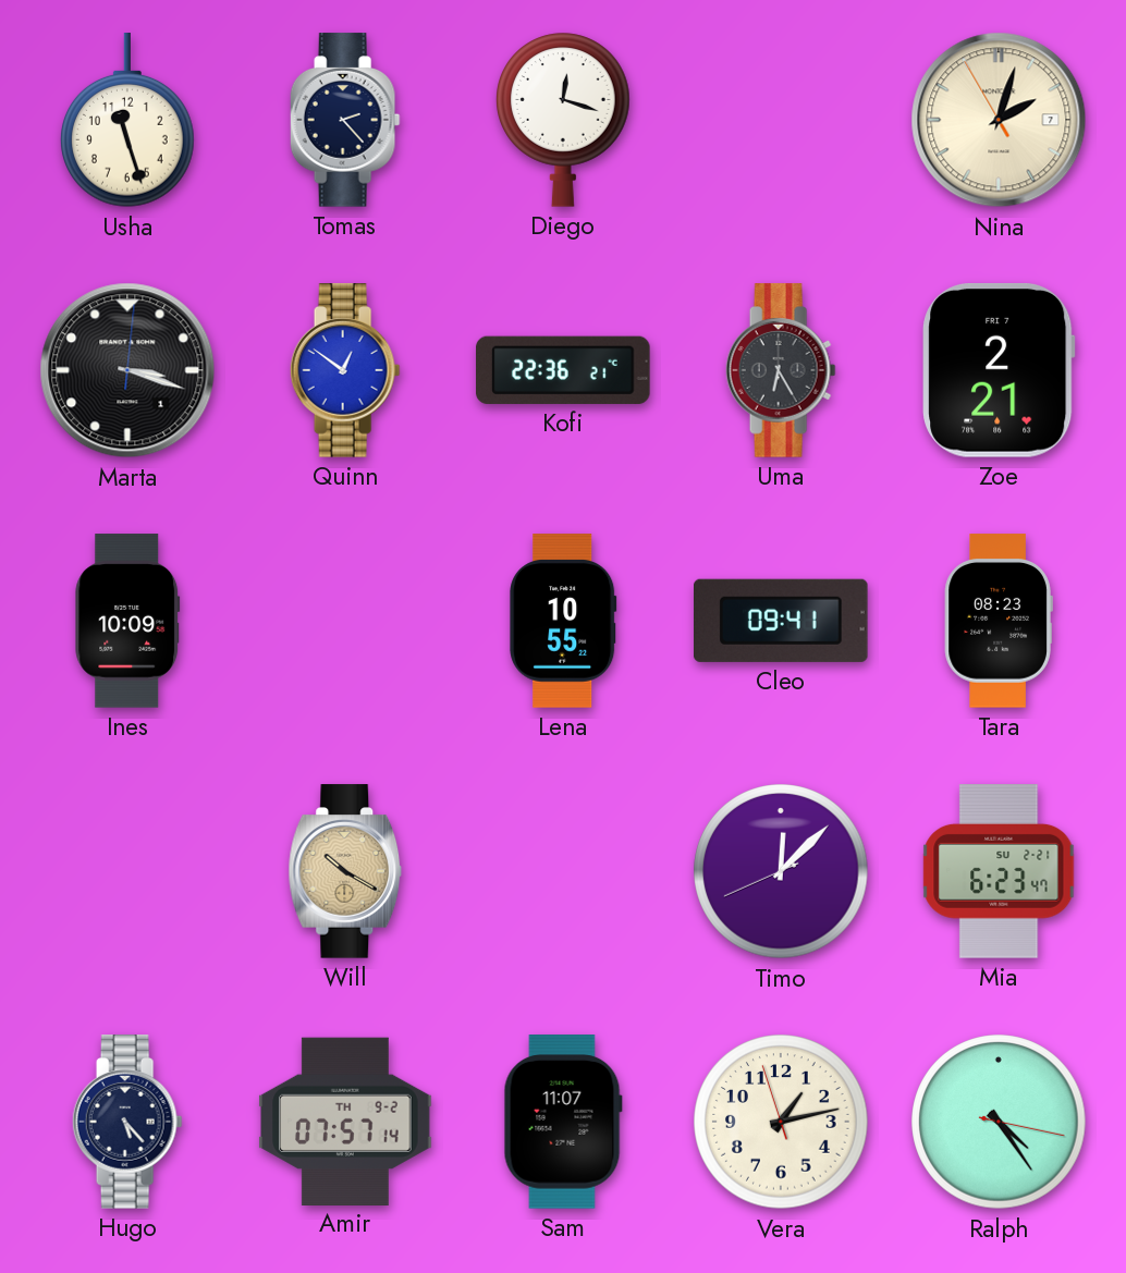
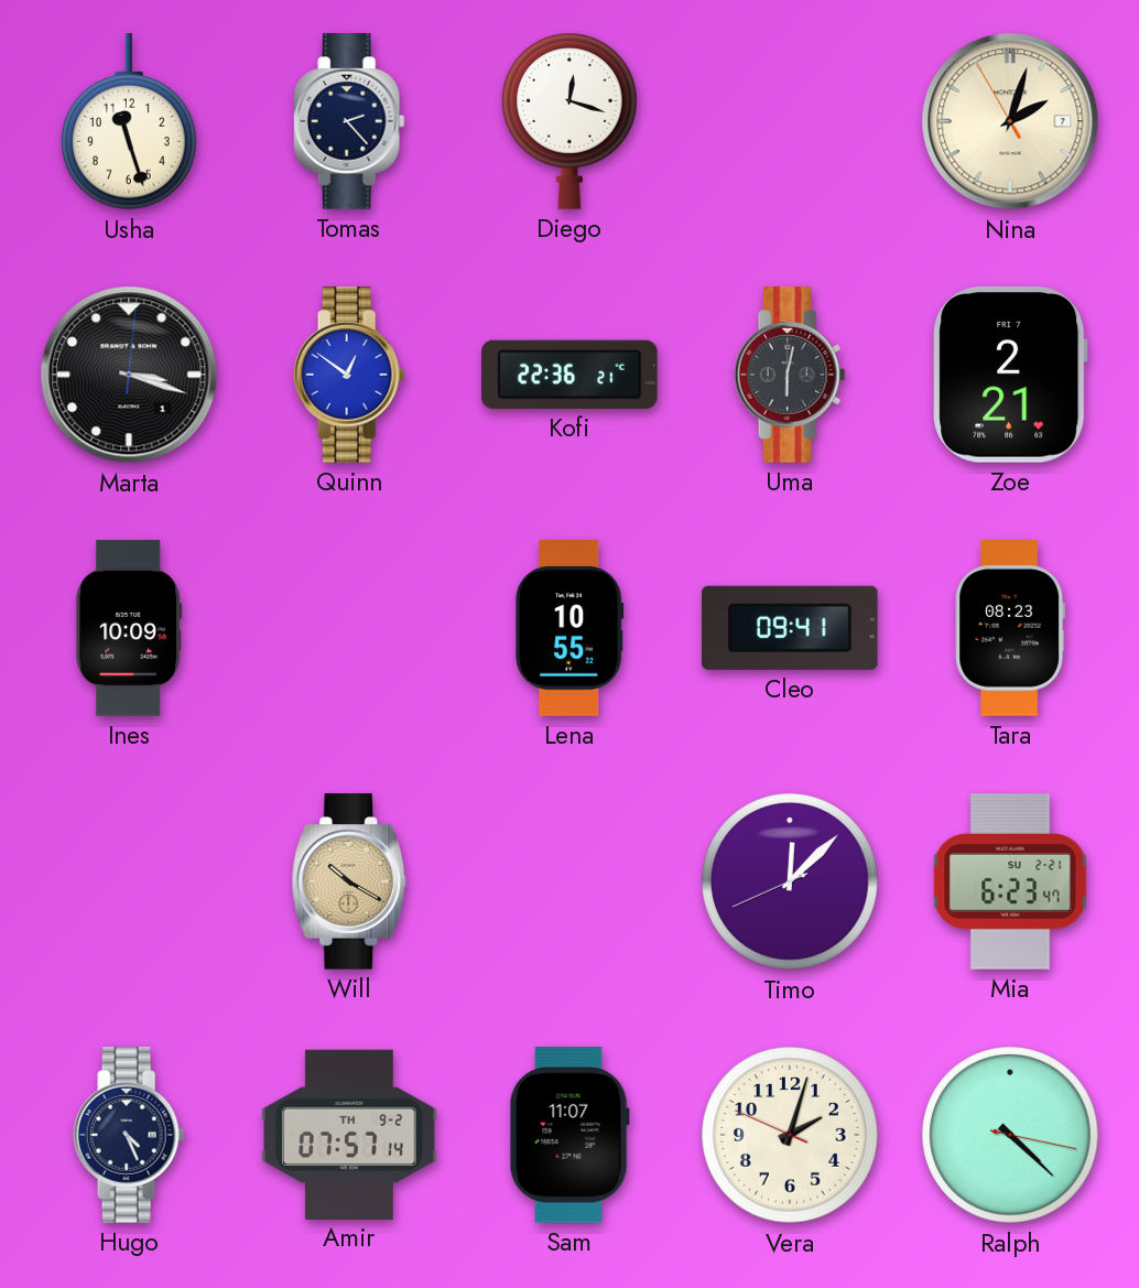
Uma: 6:25 -> 6:02 (790, 375)
Hugo: 5:23 -> 4:26 (129, 1135)
Vera: 1:12 -> 2:02 (790, 1135)
Ralph: 4:24 -> 4:22 (1010, 1135)
